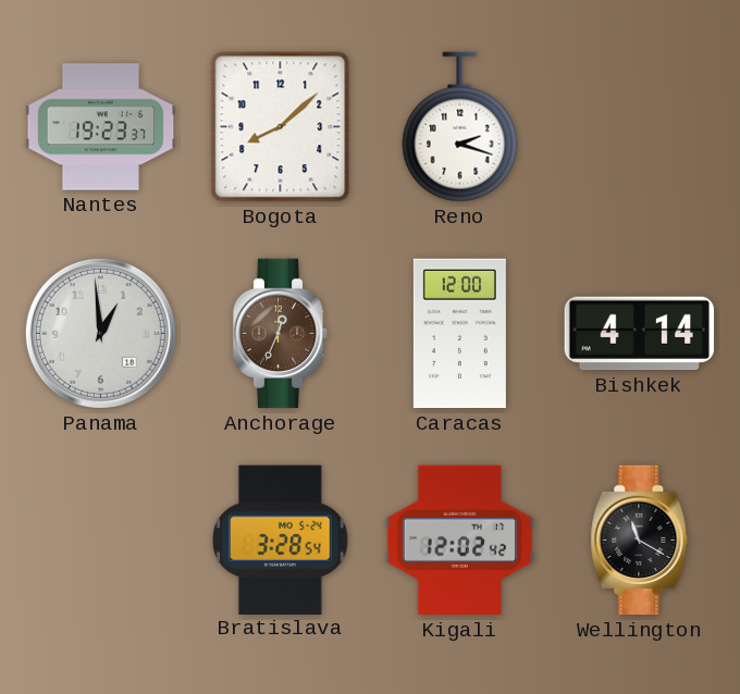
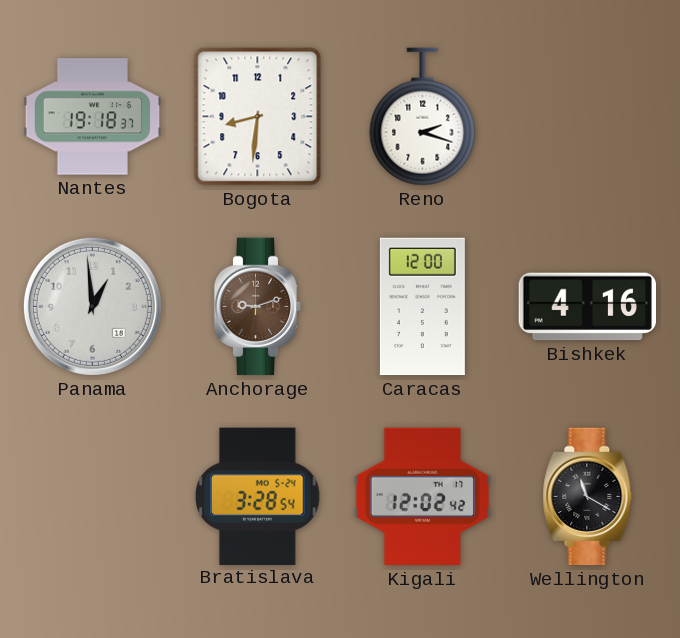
Nantes: 19:23 -> 19:18 (93, 117)
Bogota: 8:08 -> 8:31 (258, 117)
Anchorage: 12:34 -> 9:12 (258, 307)
Bishkek: 4:14 -> 4:16 (588, 307)
